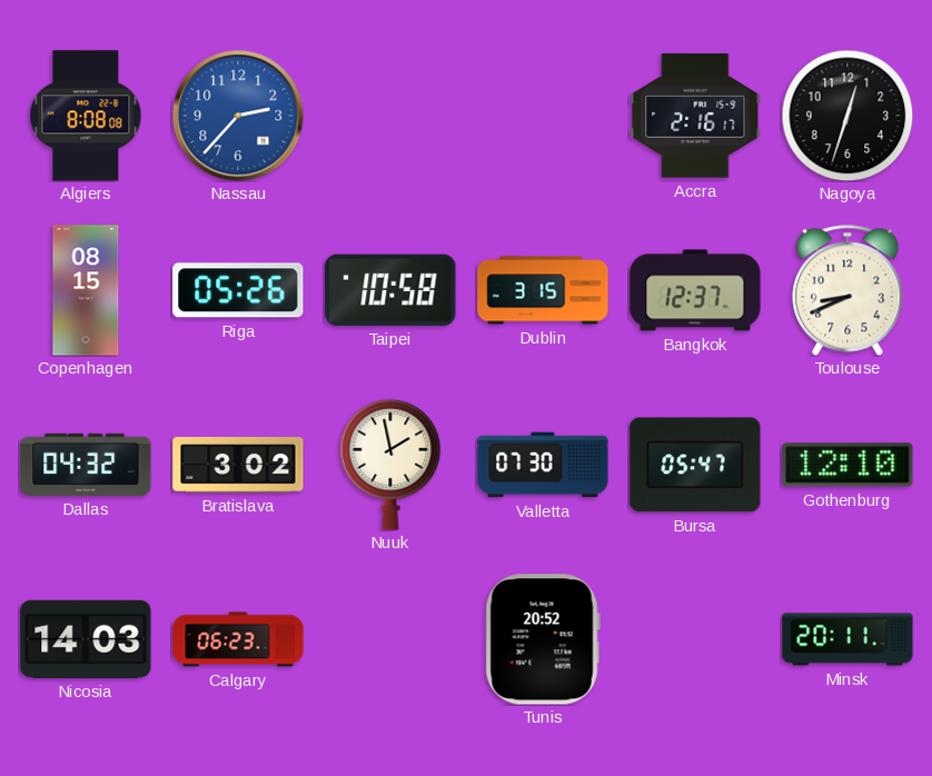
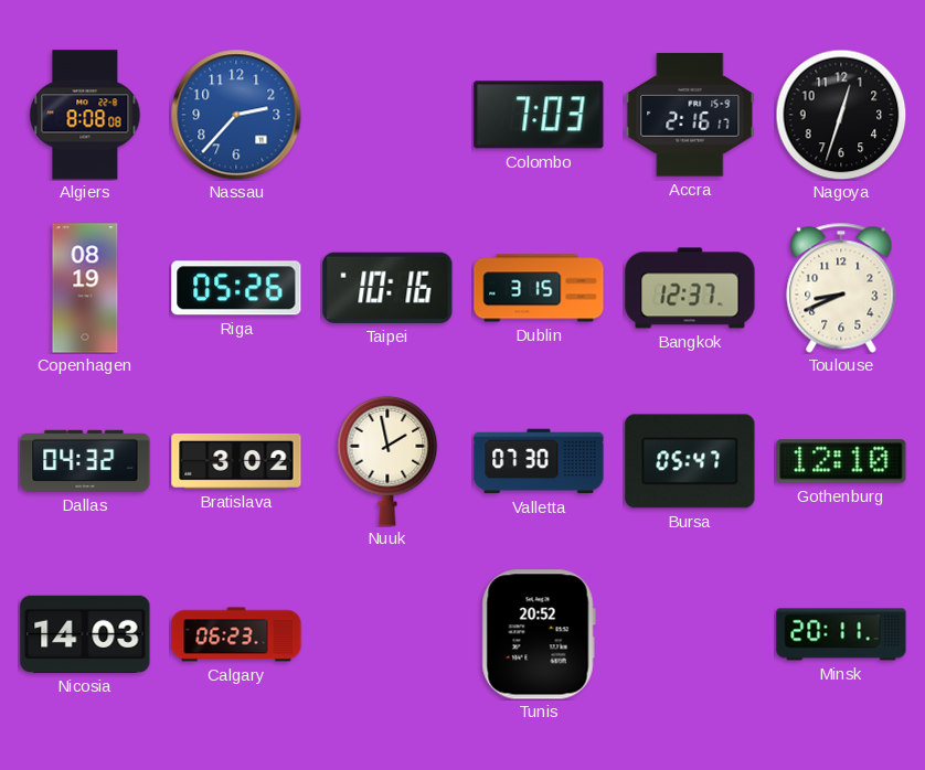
Colombo: none -> 7:03 (539, 115)
Copenhagen: 08:15 -> 08:19 (85, 288)
Taipei: 10:58 -> 10:16 (387, 288)
